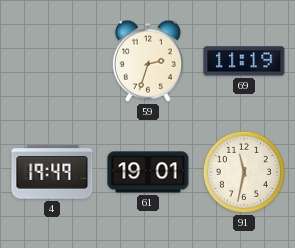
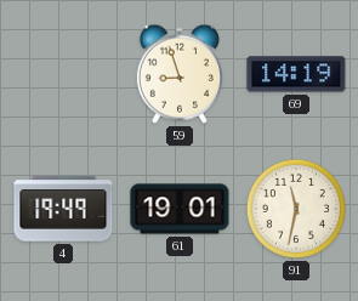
59: 2:33 -> 8:57 (180, 74)
69: 11:19 -> 14:19 (296, 74)
